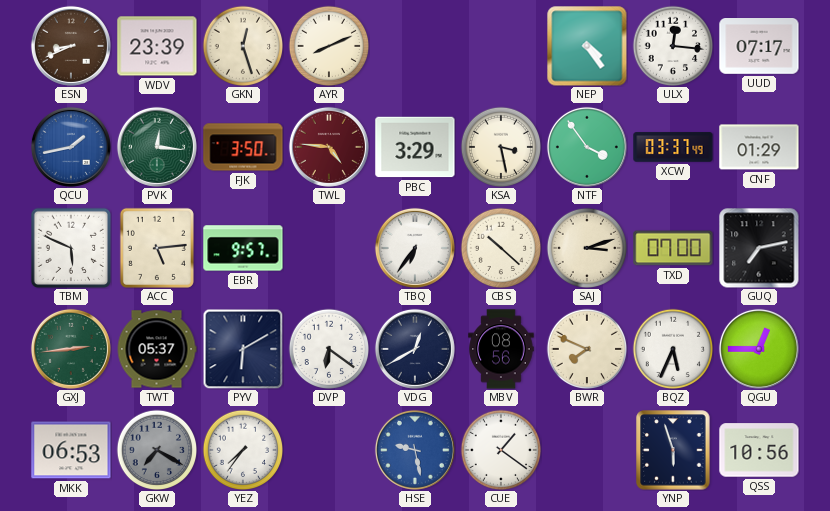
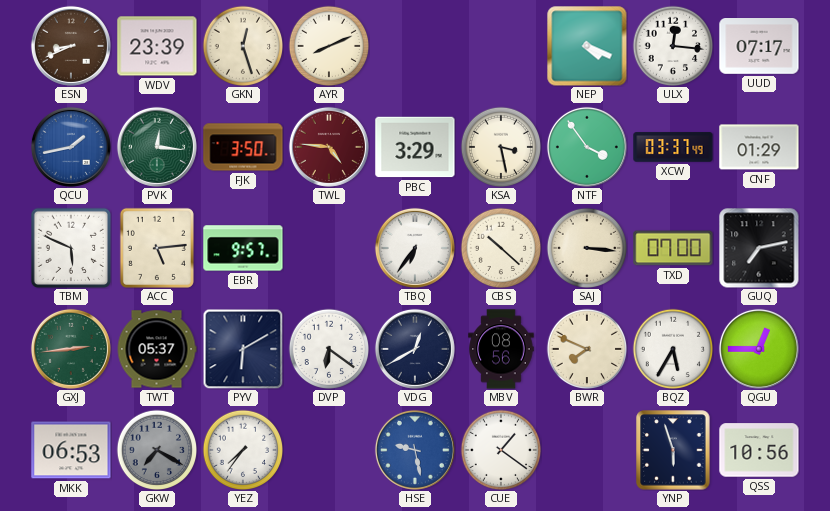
NEP: 4:24 -> 4:19 (587, 46)
SAJ: 3:12 -> 3:16 (587, 248)
BQZ: 5:34 -> 5:35 (673, 349)
